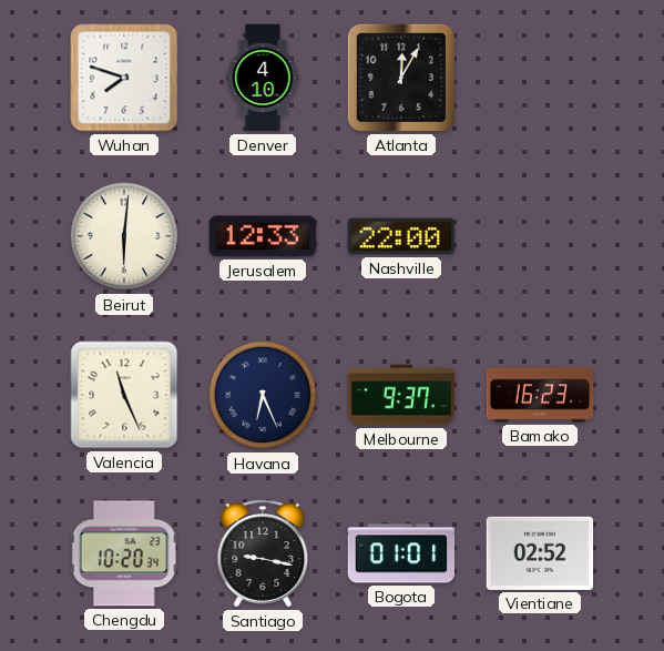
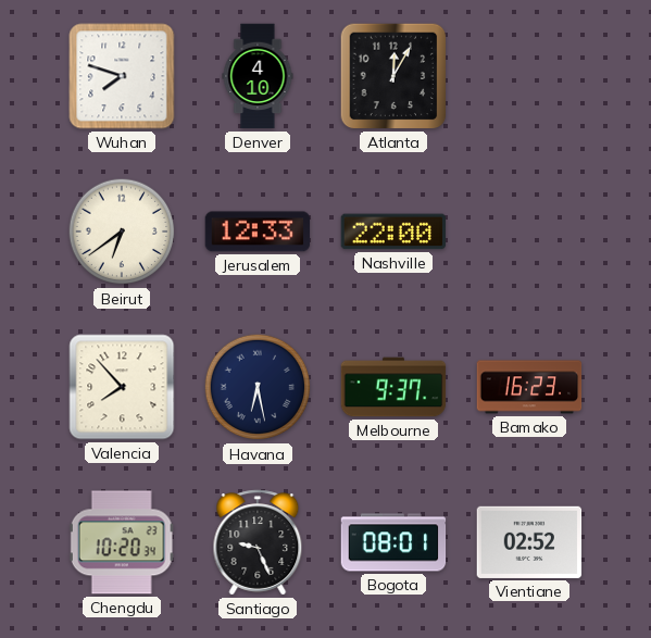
Beirut: 6:01 -> 6:39 (122, 232)
Valencia: 11:26 -> 7:53 (122, 387)
Havana: 6:26 -> 6:28 (258, 387)
Santiago: 9:17 -> 9:26 (258, 542)
Bogota: 01:01 -> 08:01 (393, 542)
